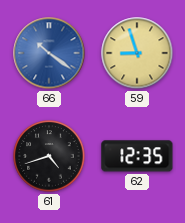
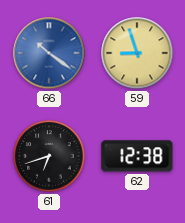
61: 4:42 -> 6:42 (49, 156)
62: 12:35 -> 12:38 (137, 156)
